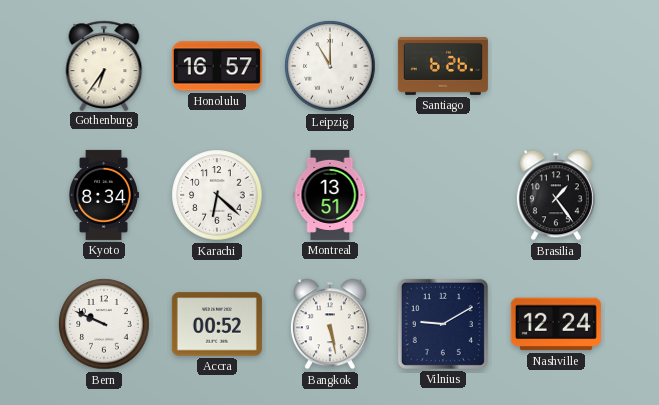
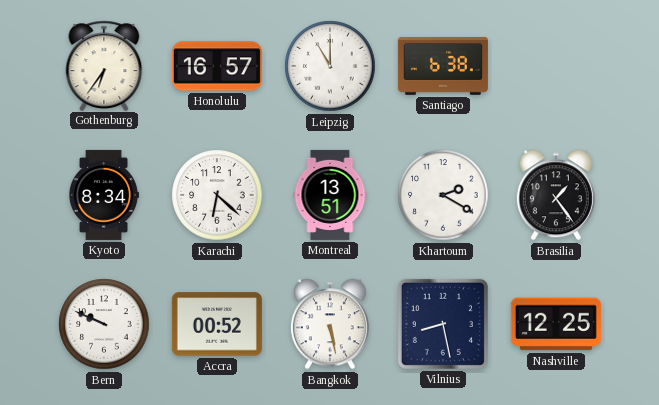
Santiago: 6:26 -> 6:38 (443, 66)
Khartoum: none -> 2:20 (443, 195)
Vilnius: 9:10 -> 8:28 (443, 324)
Nashville: 12:24 -> 12:25 (556, 324)
